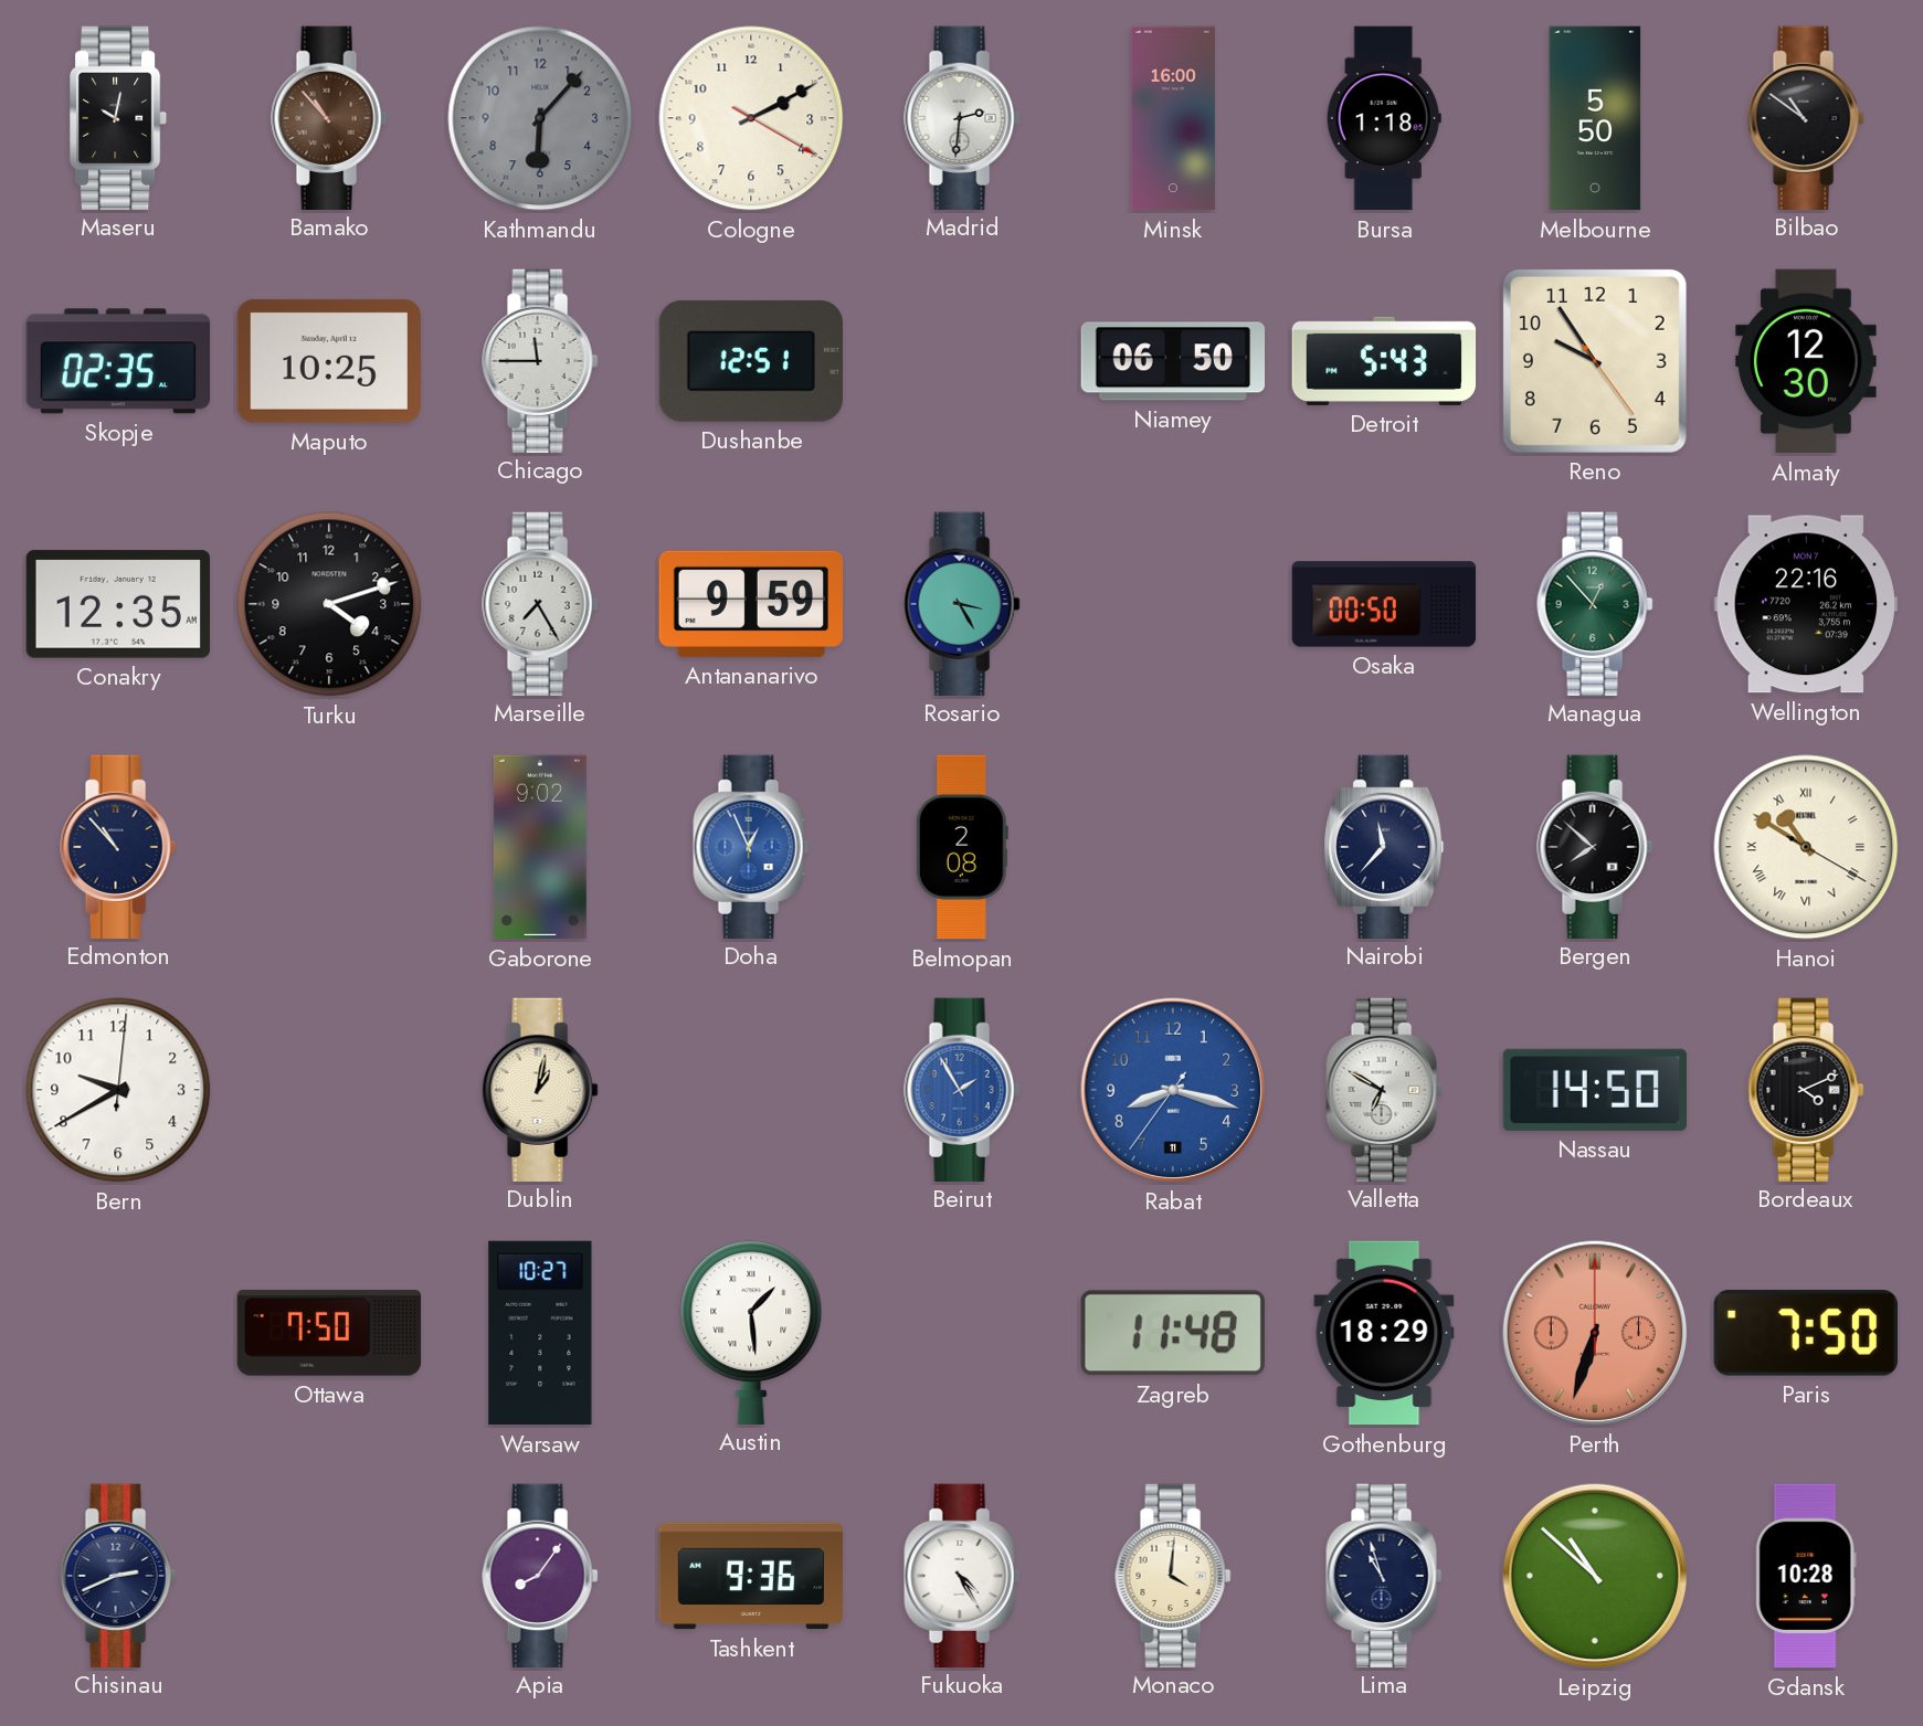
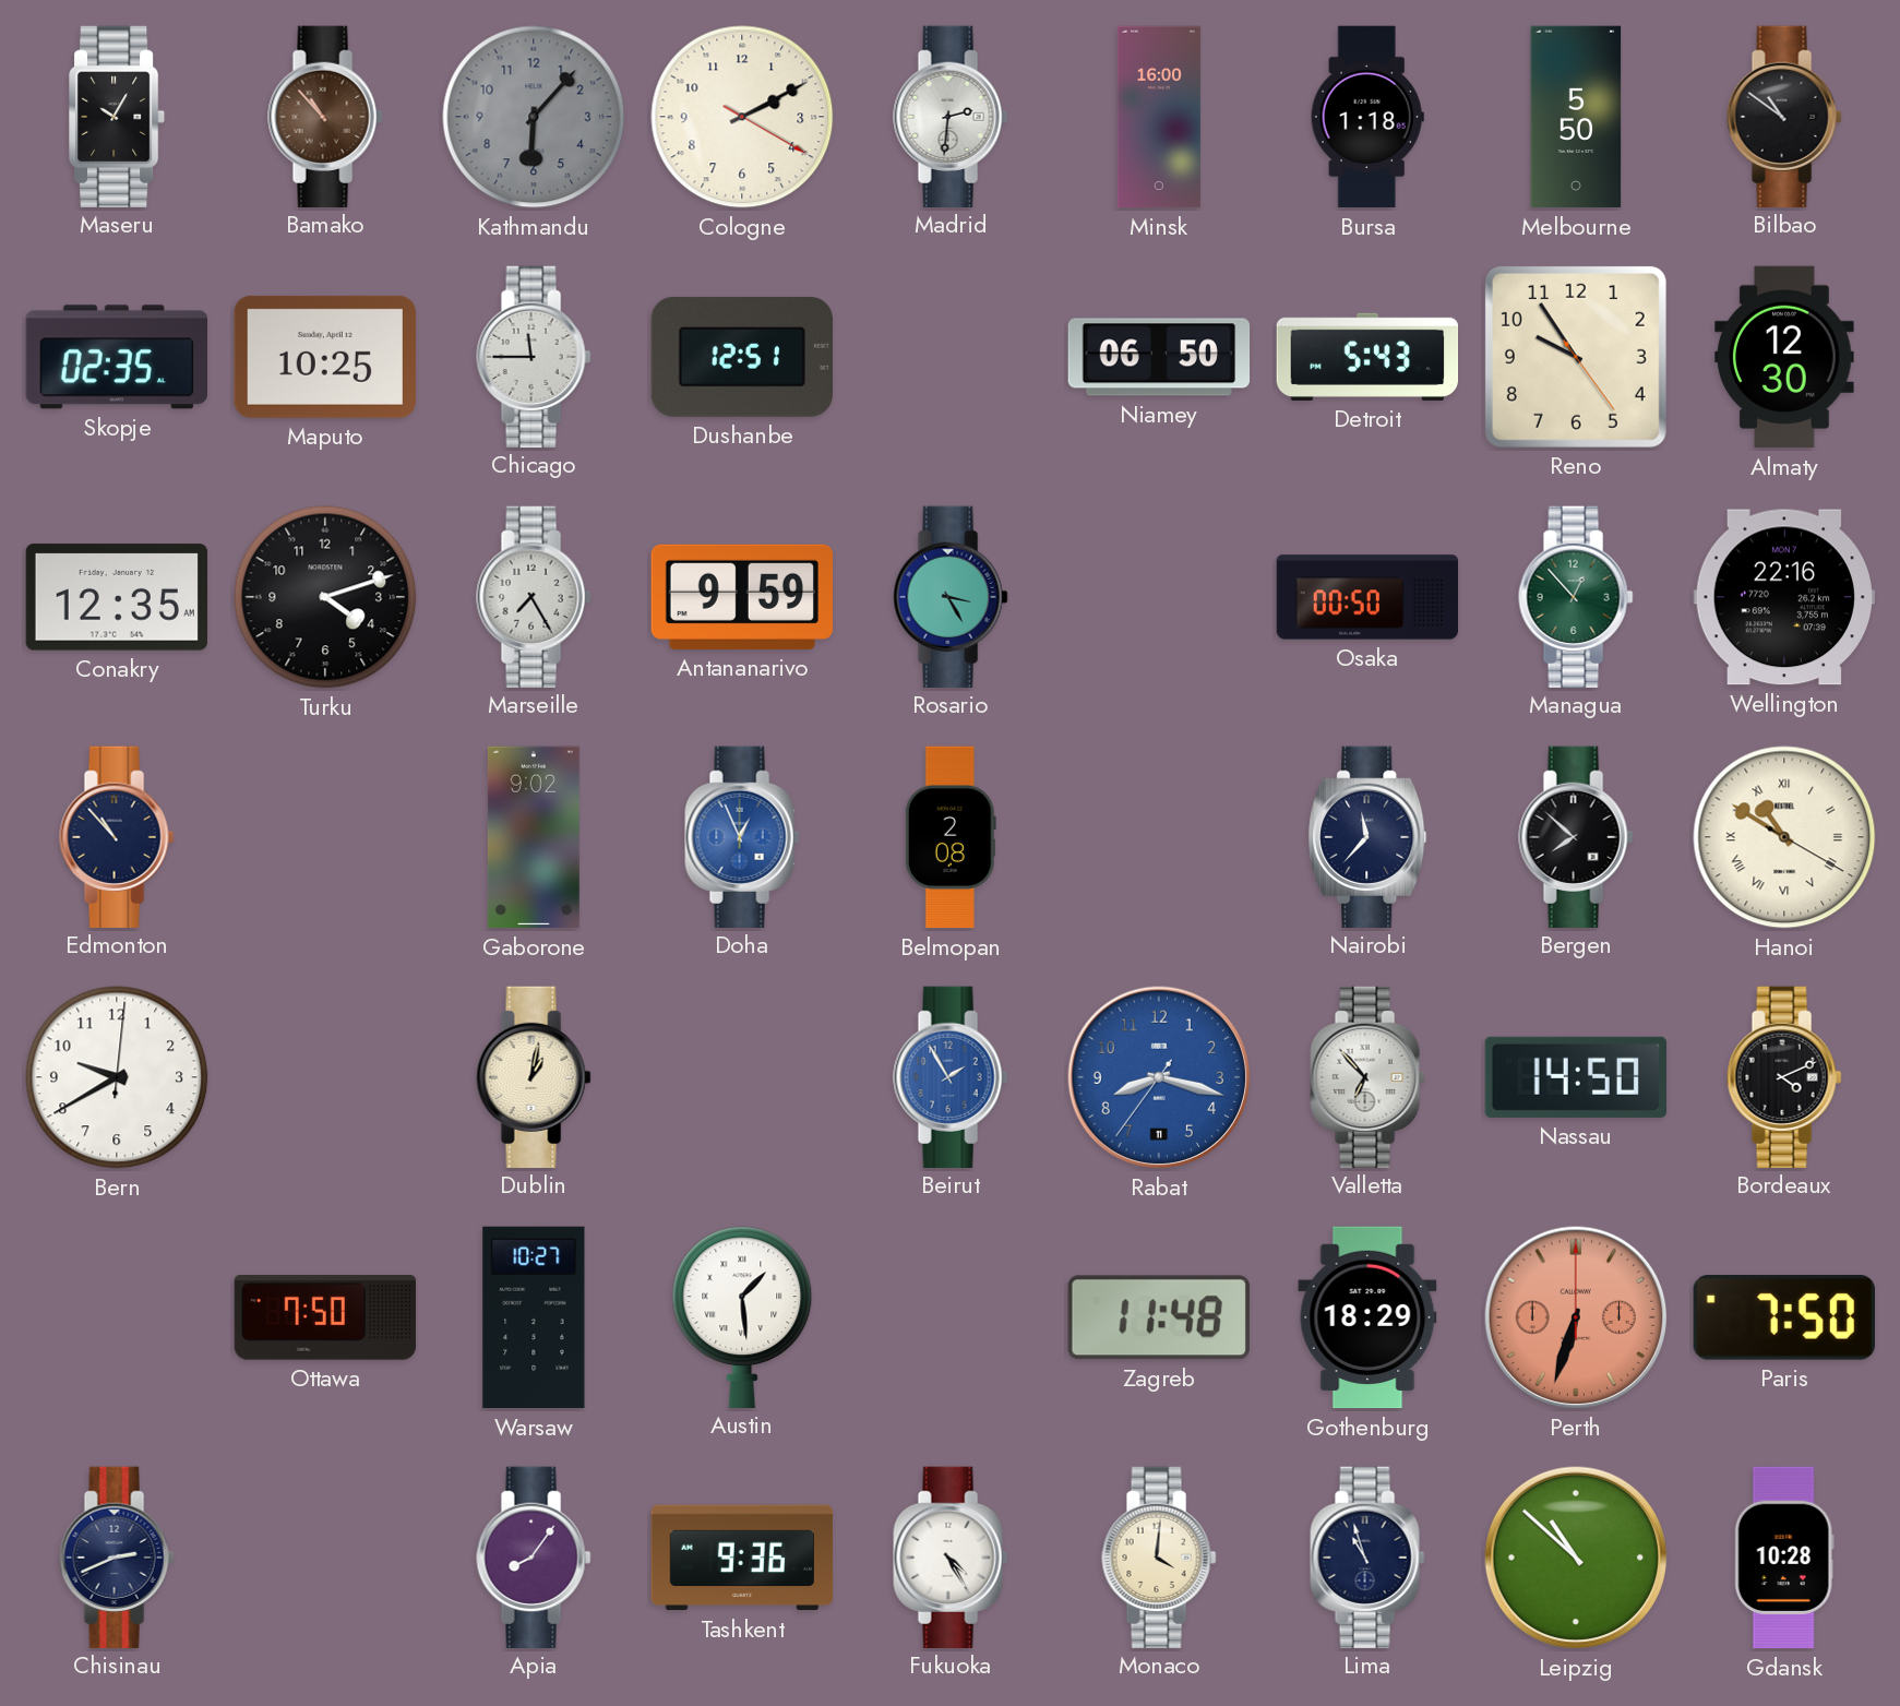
Maseru: 10:02 -> 10:05 (118, 116)
Valletta: 6:50 -> 6:53 (1367, 1076)
